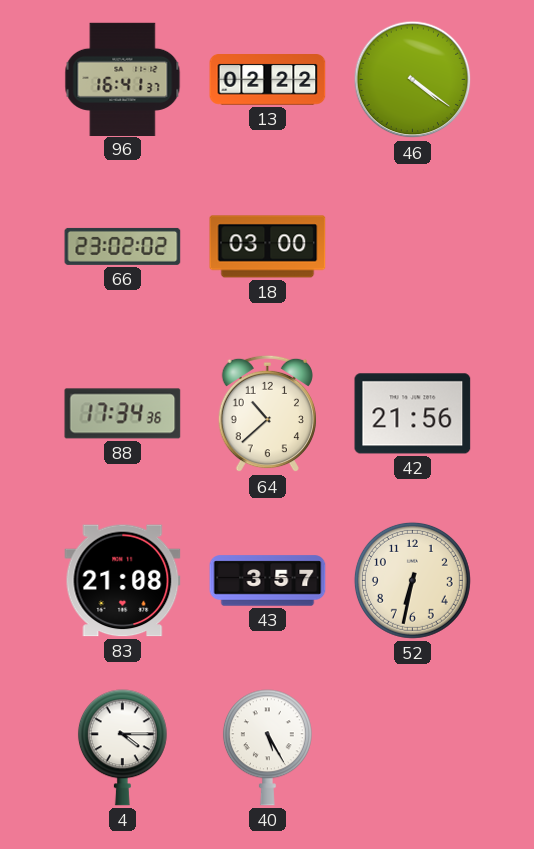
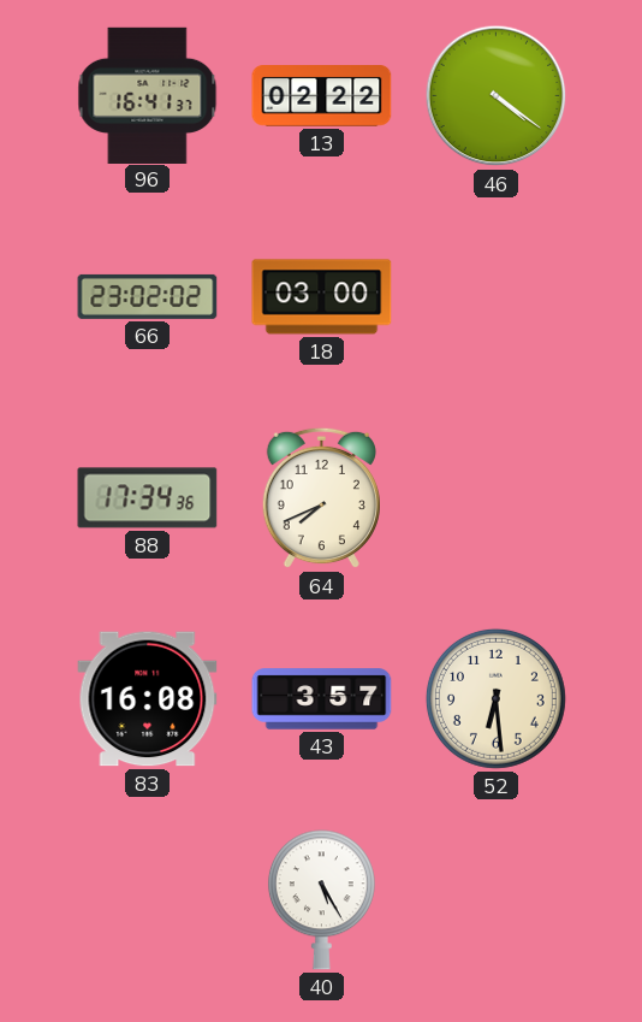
64: 10:38 -> 7:41 (321, 498)
42: 21:56 -> none (413, 414)
83: 21:08 -> 16:08 (148, 699)
52: 6:32 -> 6:29 (495, 698)
4: 4:15 -> none (122, 748)
